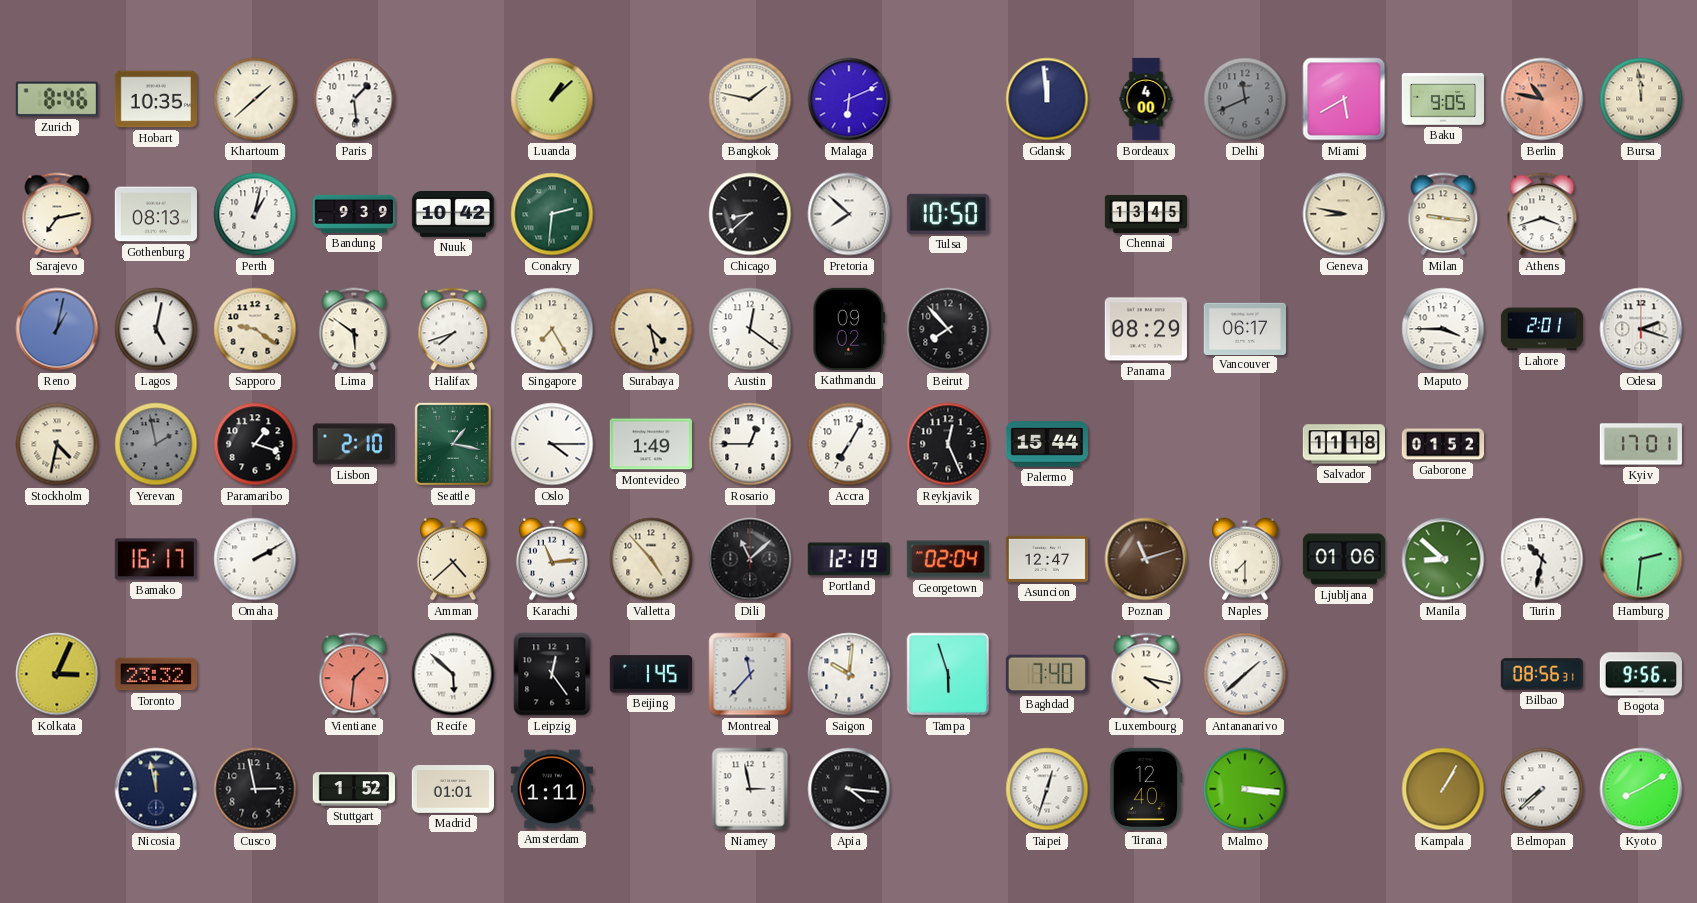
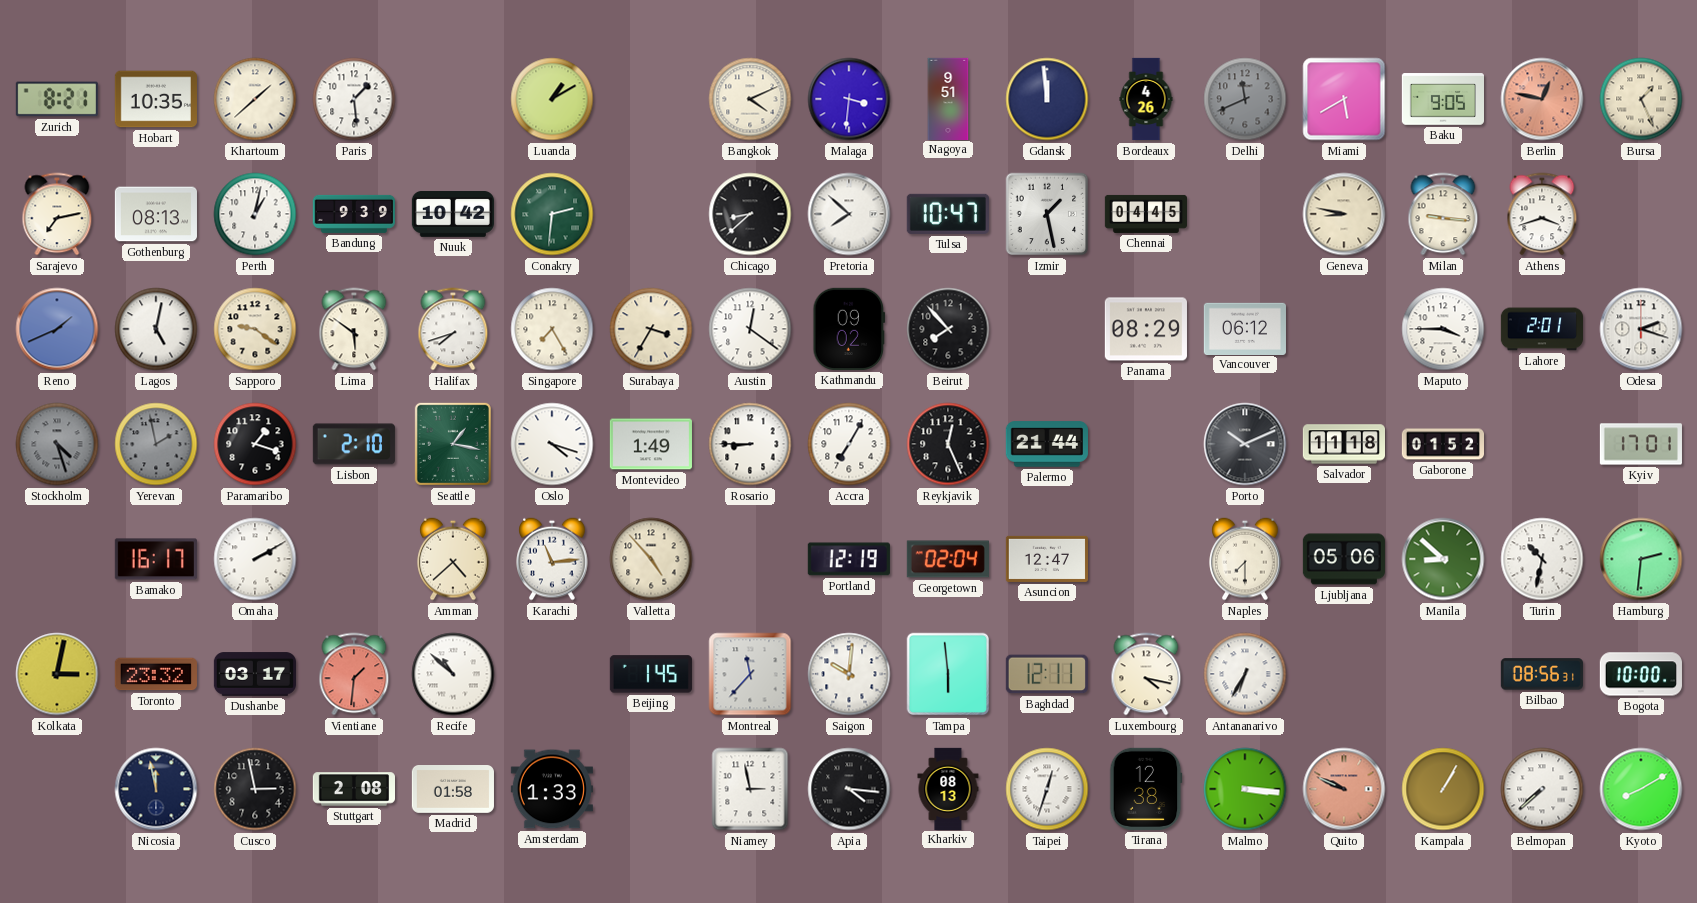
Zurich: 8:46 -> 8:21 (57, 99)
Luanda: 1:08 -> 1:10 (552, 99)
Bangkok: 1:47 -> 4:11 (750, 99)
Malaga: 6:11 -> 3:31 (849, 99)
Nagoya: none -> 9:51 (948, 98)
Bordeaux: 4:00 -> 4:26 (1146, 99)
Berlin: 10:47 -> 12:47 (1542, 99)
Bursa: 11:59 -> 1:26 (1641, 99)
Tulsa: 10:50 -> 10:47 (948, 214)
Izmir: none -> 1:28 (1047, 214)
Chennai: 13:45 -> 04:45 (1145, 214)
Reno: 1:02 -> 1:41 (57, 329)
Surabaya: 4:28 -> 3:35 (651, 329)
Vancouver: 06:17 -> 06:12 (1245, 328)
Stockholm: 4:32 -> 4:27 (57, 444)
Stockholm dial: cream -> grey (57, 444)
Oslo: 4:15 -> 4:18 (552, 444)
Rosario: 12:45 -> 8:45 (750, 444)
Palermo: 15:44 -> 21:44 (1047, 444)
Porto: none -> 10:11 (1245, 444)
Dili: 11:08 -> none (750, 559)
Poznan: 11:12 -> none (1146, 559)
Ljubljana: 01:06 -> 05:06 (1344, 559)
Kolkata: 3:04 -> 3:02 (57, 674)
Dushanbe: none -> 03:17 (254, 674)
Recife: 5:52 -> 10:52 (453, 674)
Leipzig: 12:24 -> none (552, 674)
Tampa: 5:57 -> 5:59 (948, 674)
Baghdad: 7:40 -> 12:11 (1047, 674)
Antananarivo: 1:38 -> 6:35 (1245, 674)
Bogota: 9:56 -> 10:00 (1641, 674)
Stuttgart: 1:52 -> 2:08 (353, 789)
Madrid: 01:01 -> 01:58 (452, 790)
Amsterdam: 1:11 -> 1:33 (552, 789)
Kharkiv: none -> 08:13 (948, 788)
Tirana: 12:40 -> 12:38 (1146, 789)
Quito: none -> 9:49 (1344, 789)
